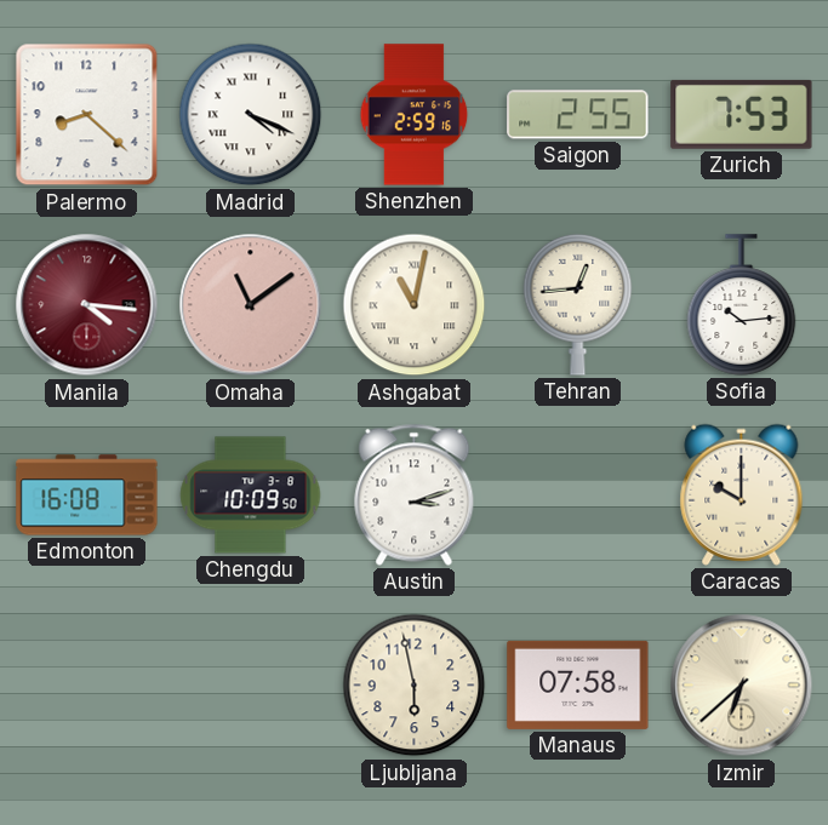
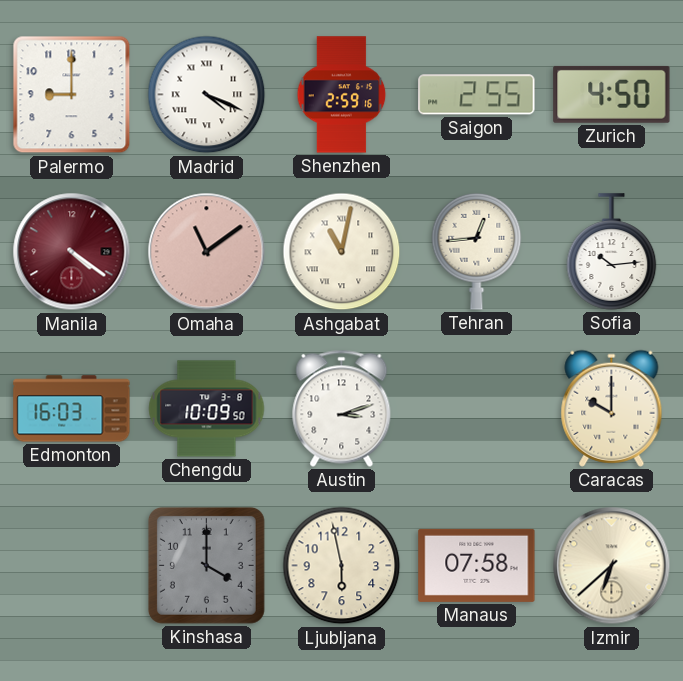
Palermo: 8:22 -> 9:00 (72, 95)
Zurich: 7:53 -> 4:50 (612, 94)
Manila: 4:16 -> 4:21 (72, 252)
Edmonton: 16:08 -> 16:03 (72, 409)
Kinshasa: none -> 4:00 (206, 565)
